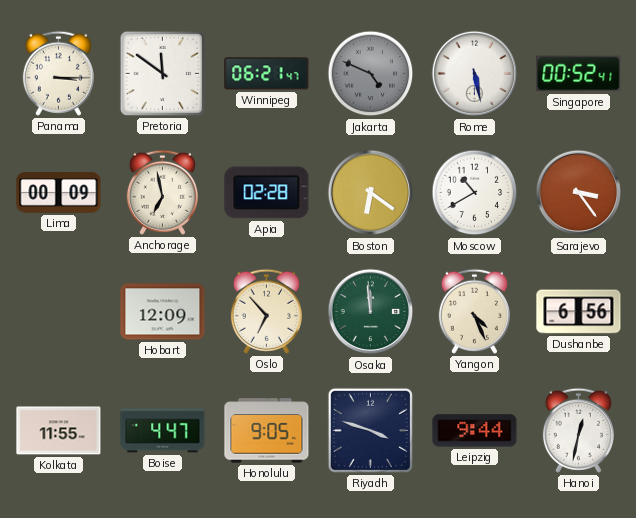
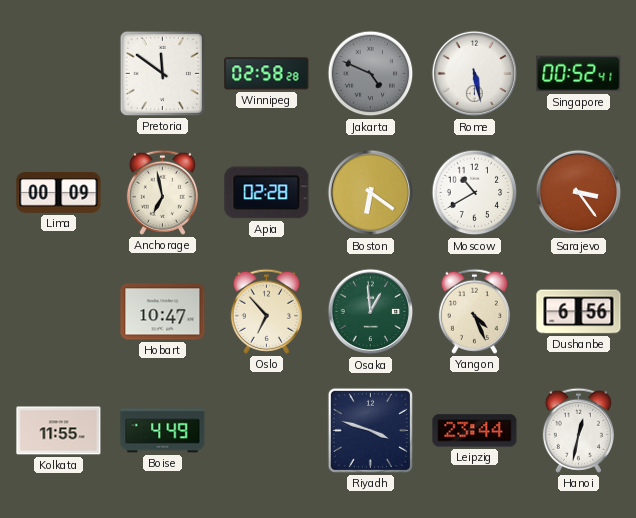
Panama: 3:15 -> none (58, 73)
Winnipeg: 06:21 -> 02:58 (267, 74)
Hobart: 12:09 -> 10:47 (163, 312)
Osaka: 11:59 -> 12:59 (371, 312)
Boise: 4:47 -> 4:49 (163, 431)
Honolulu: 9:05 -> none (267, 431)
Leipzig: 9:44 -> 23:44 (475, 431)
